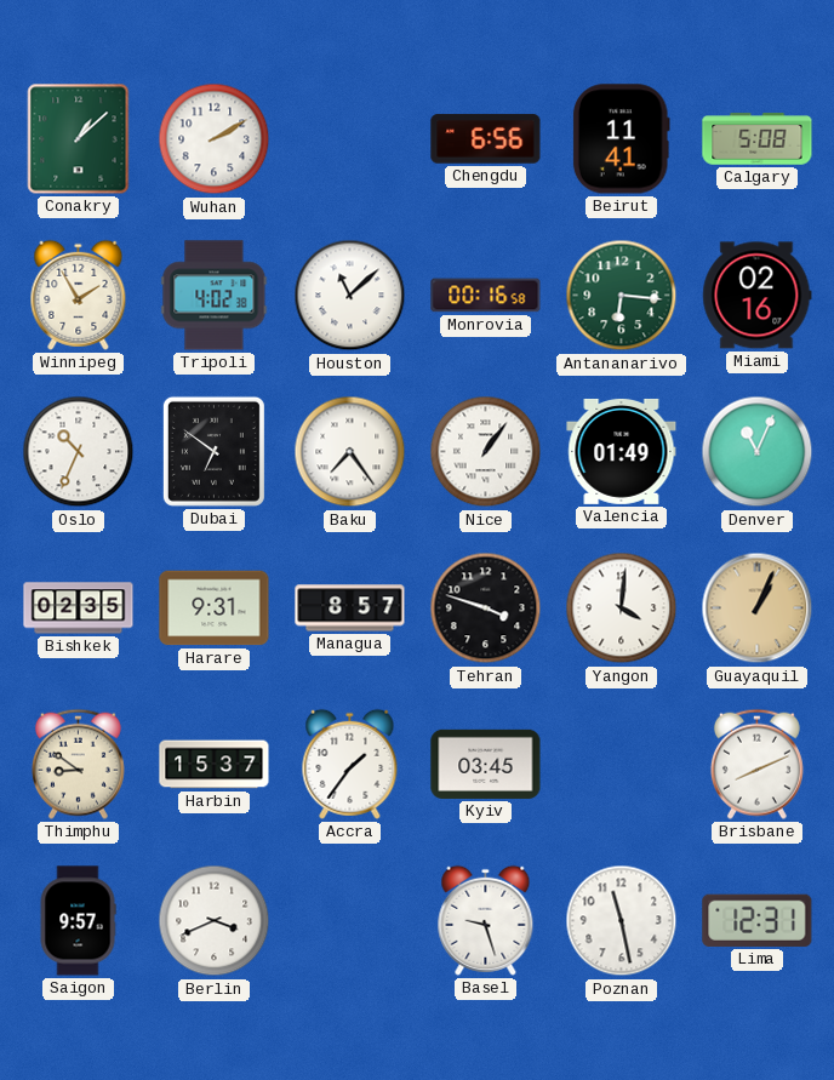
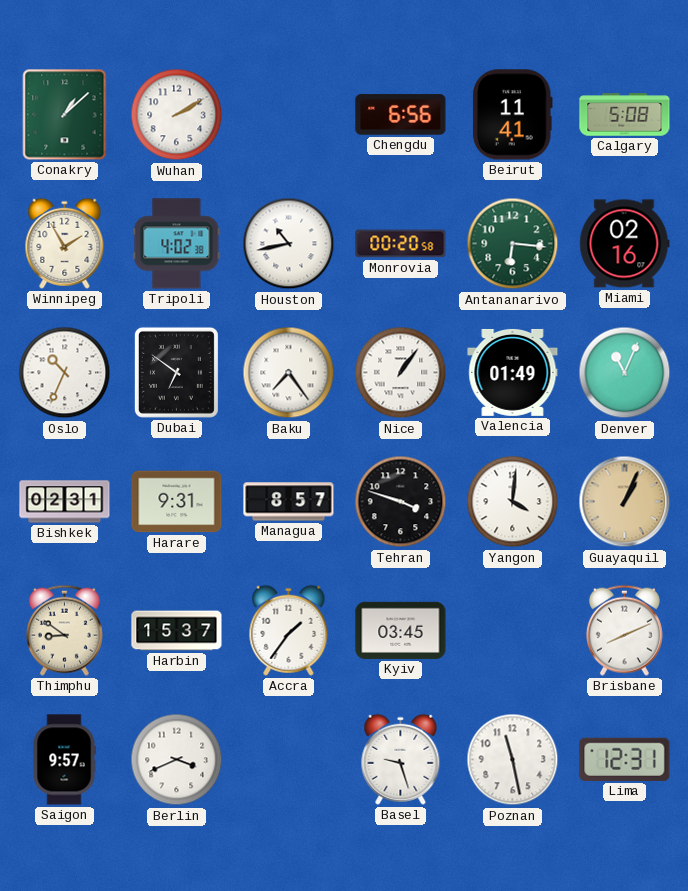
Houston: 11:08 -> 10:43 (289, 244)
Monrovia: 00:16 -> 00:20 (401, 244)
Bishkek: 02:35 -> 02:31 (65, 502)
